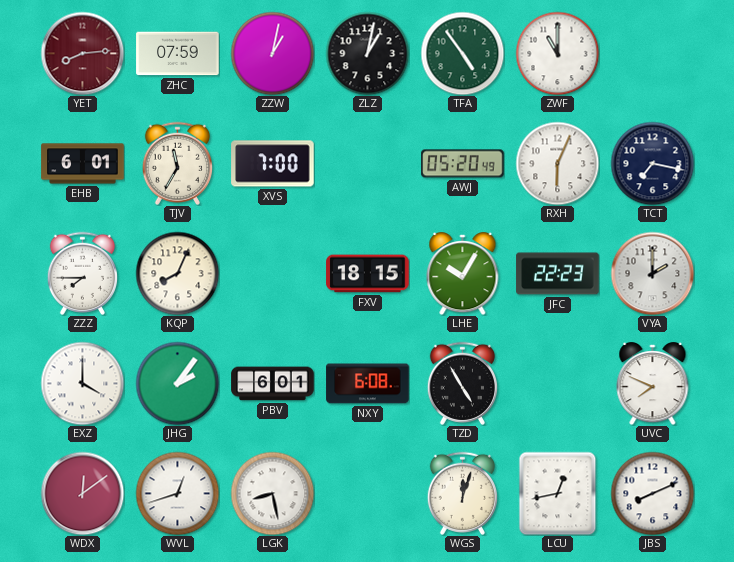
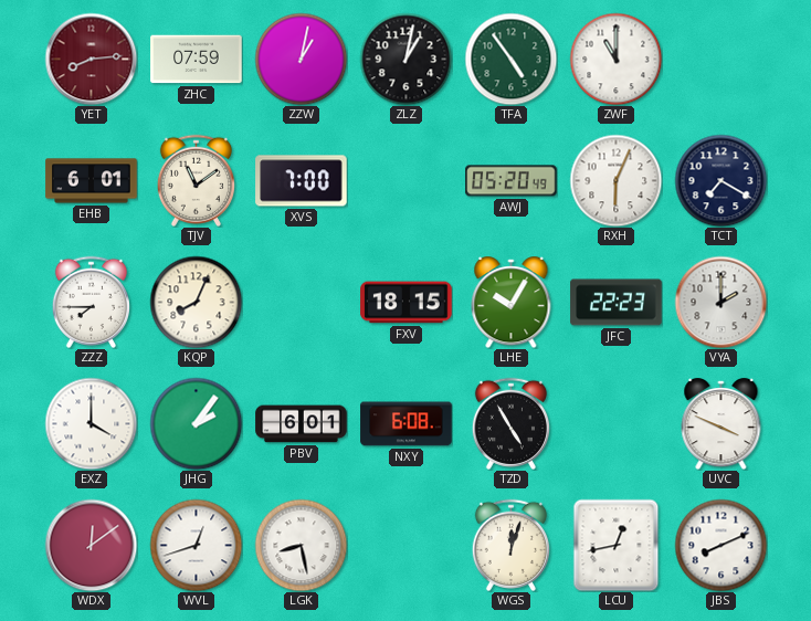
TJV: 11:35 -> 11:09 (196, 180)
TCT: 7:17 -> 7:20 (720, 180)
UVC: 7:49 -> 3:49 (722, 424)
